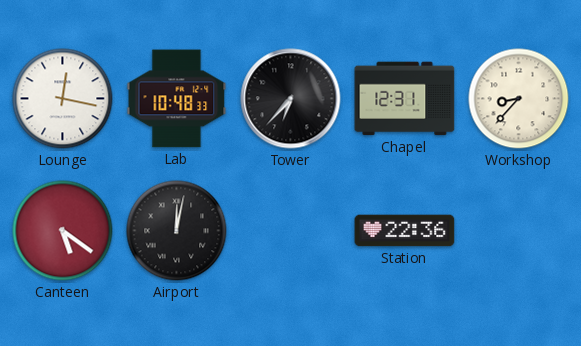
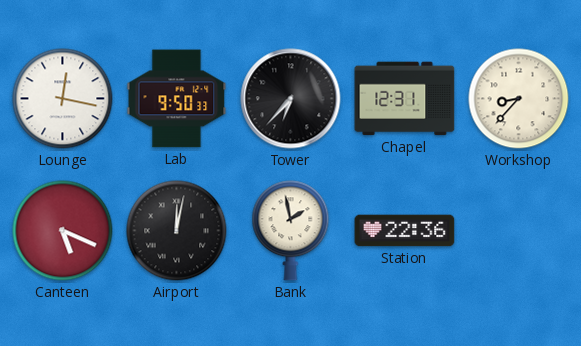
Lab: 10:48 -> 9:50 (177, 99)
Canteen: 5:21 -> 5:19 (63, 231)
Bank: none -> 1:58 (291, 231)
